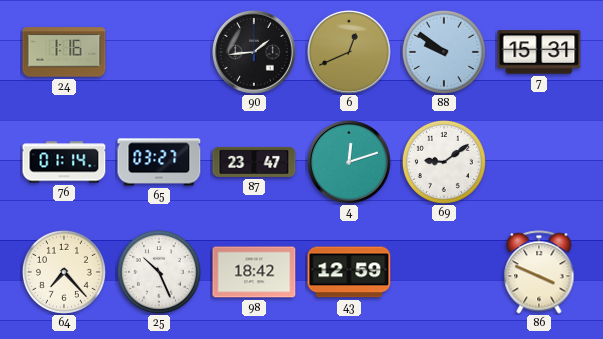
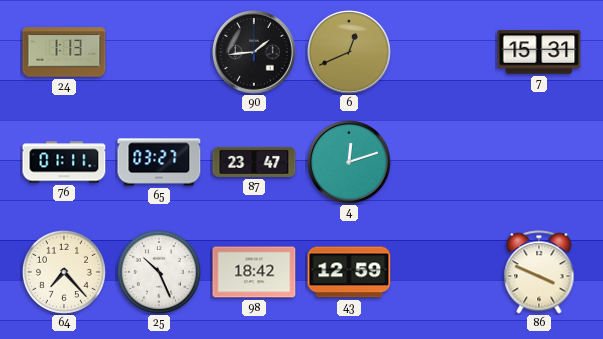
24: 1:16 -> 1:13 (64, 52)
88: 9:51 -> none (444, 52)
76: 01:14 -> 01:11 (64, 162)
69: 9:09 -> none (444, 162)
